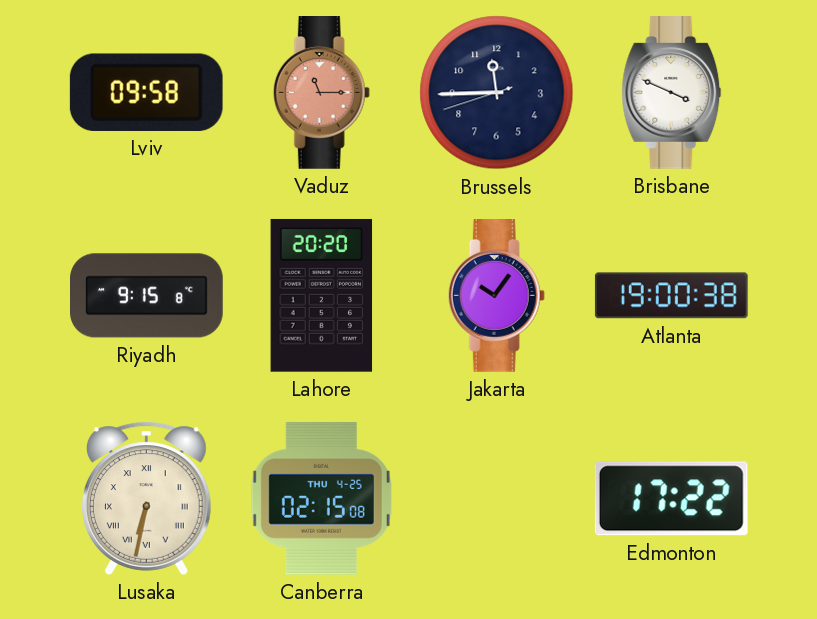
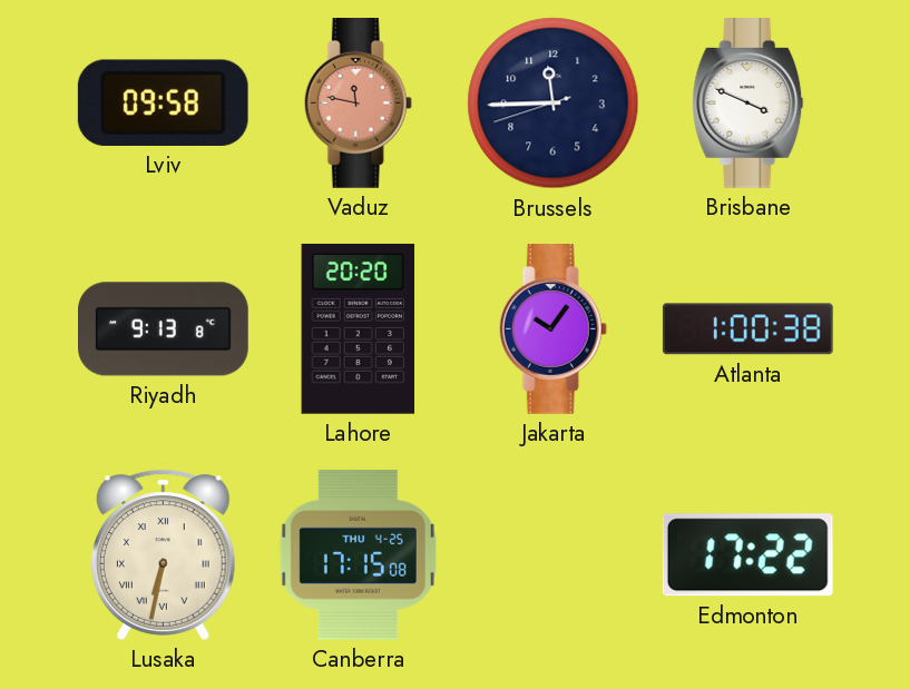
Vaduz: 11:15 -> 11:47 (358, 104)
Riyadh: 9:15 -> 9:13 (164, 329)
Atlanta: 19:00 -> 1:00 (747, 329)
Canberra: 02:15 -> 17:15 (358, 554)
